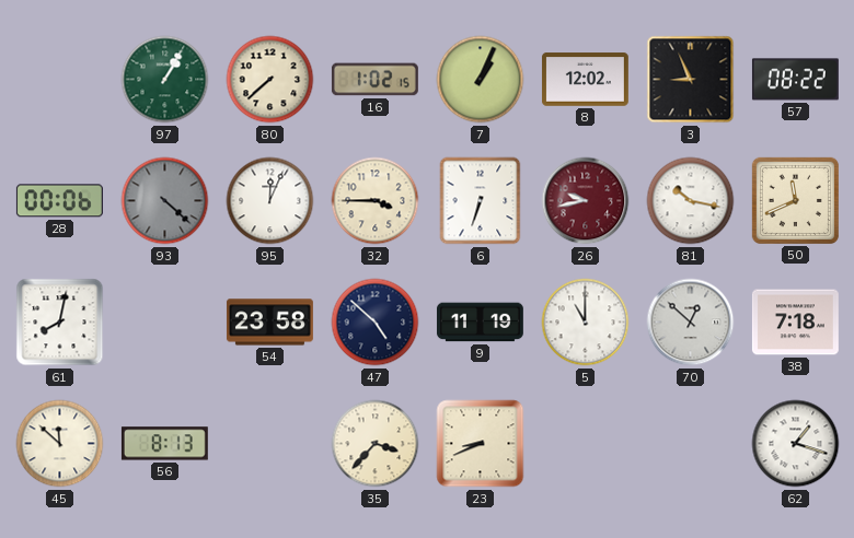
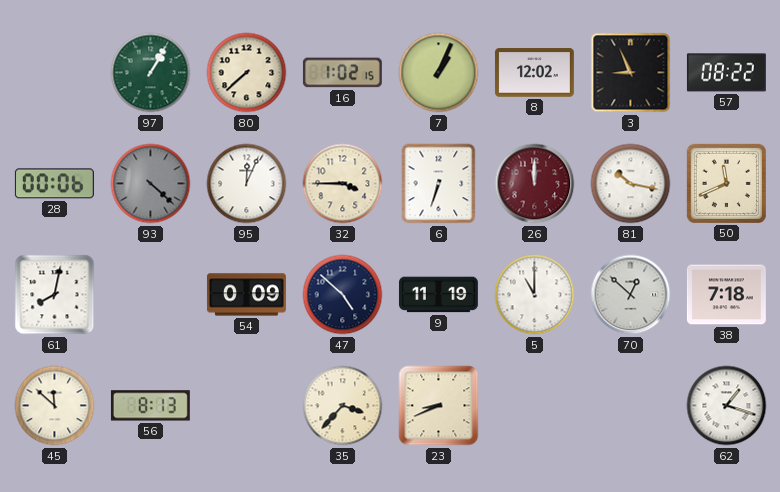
26: 9:43 -> 12:00 (535, 184)
54: 23:58 -> 0:09 (246, 295)
